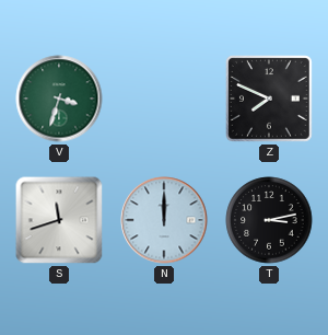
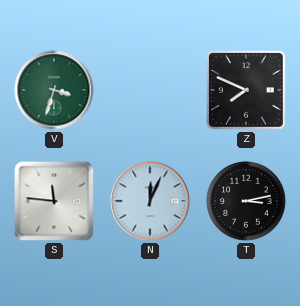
S: 11:42 -> 11:46 (54, 201)
N: 12:00 -> 12:04 (150, 201)
